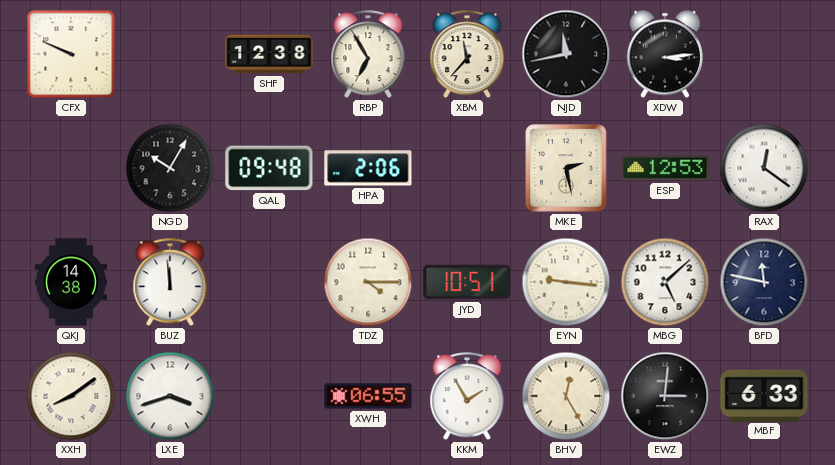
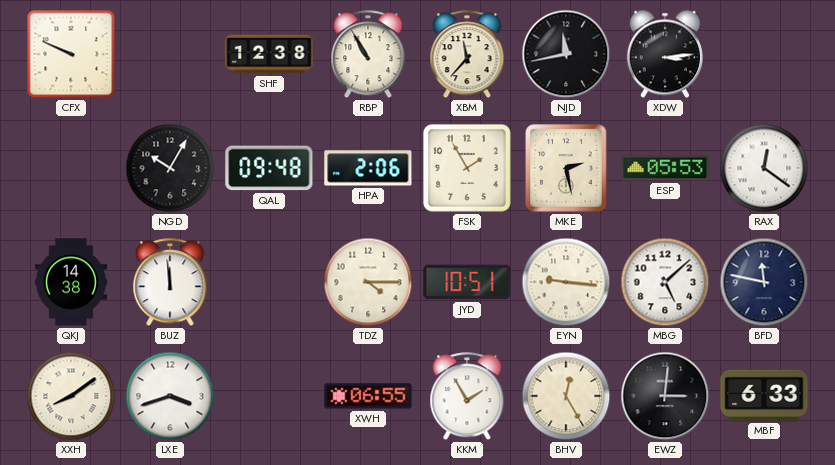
RBP: 6:55 -> 10:55 (368, 55)
FSK: none -> 1:55 (467, 168)
ESP: 12:53 -> 05:53 (665, 168)
